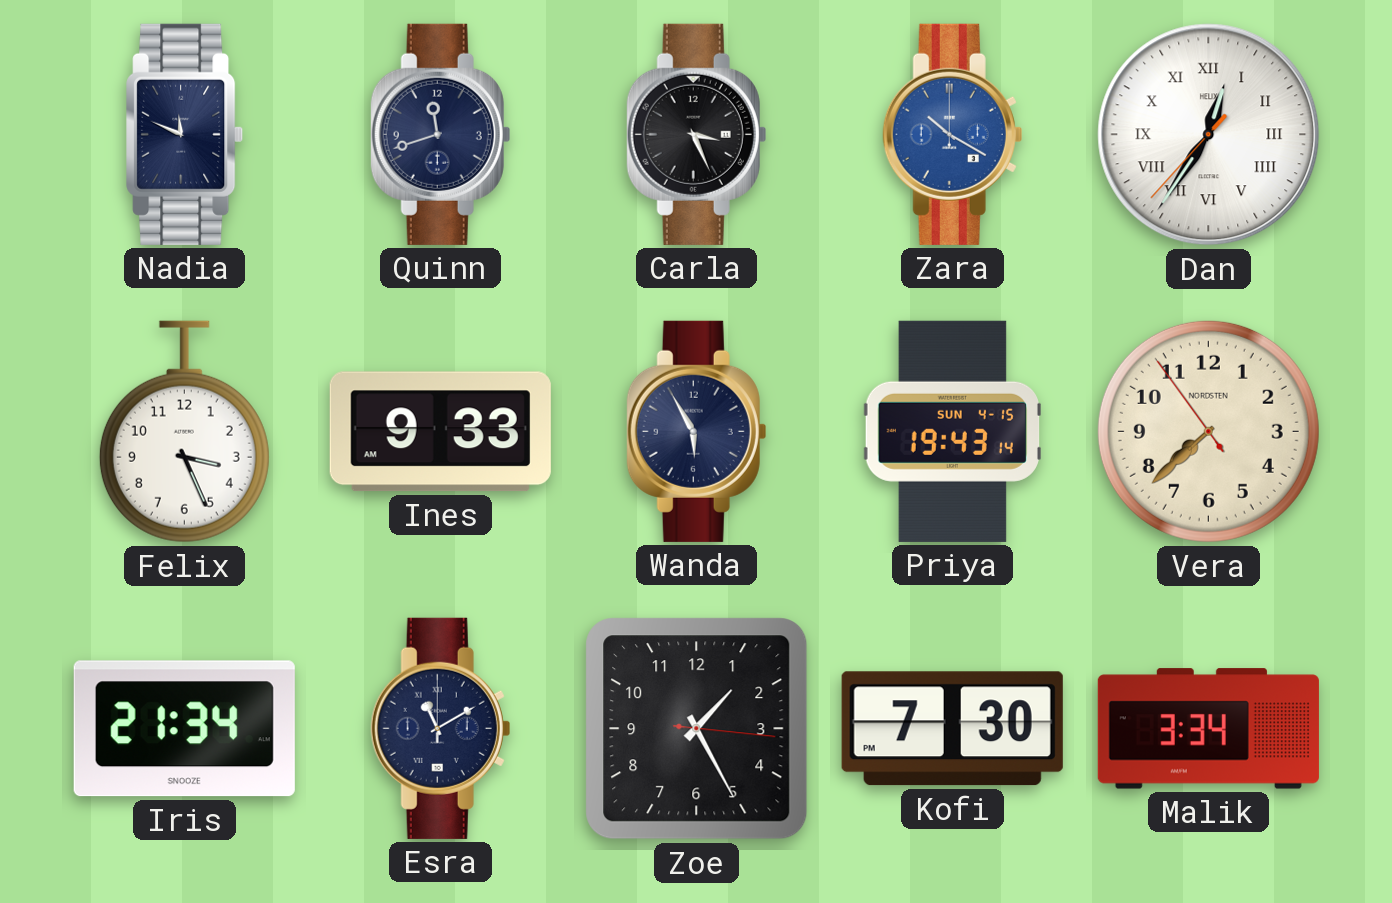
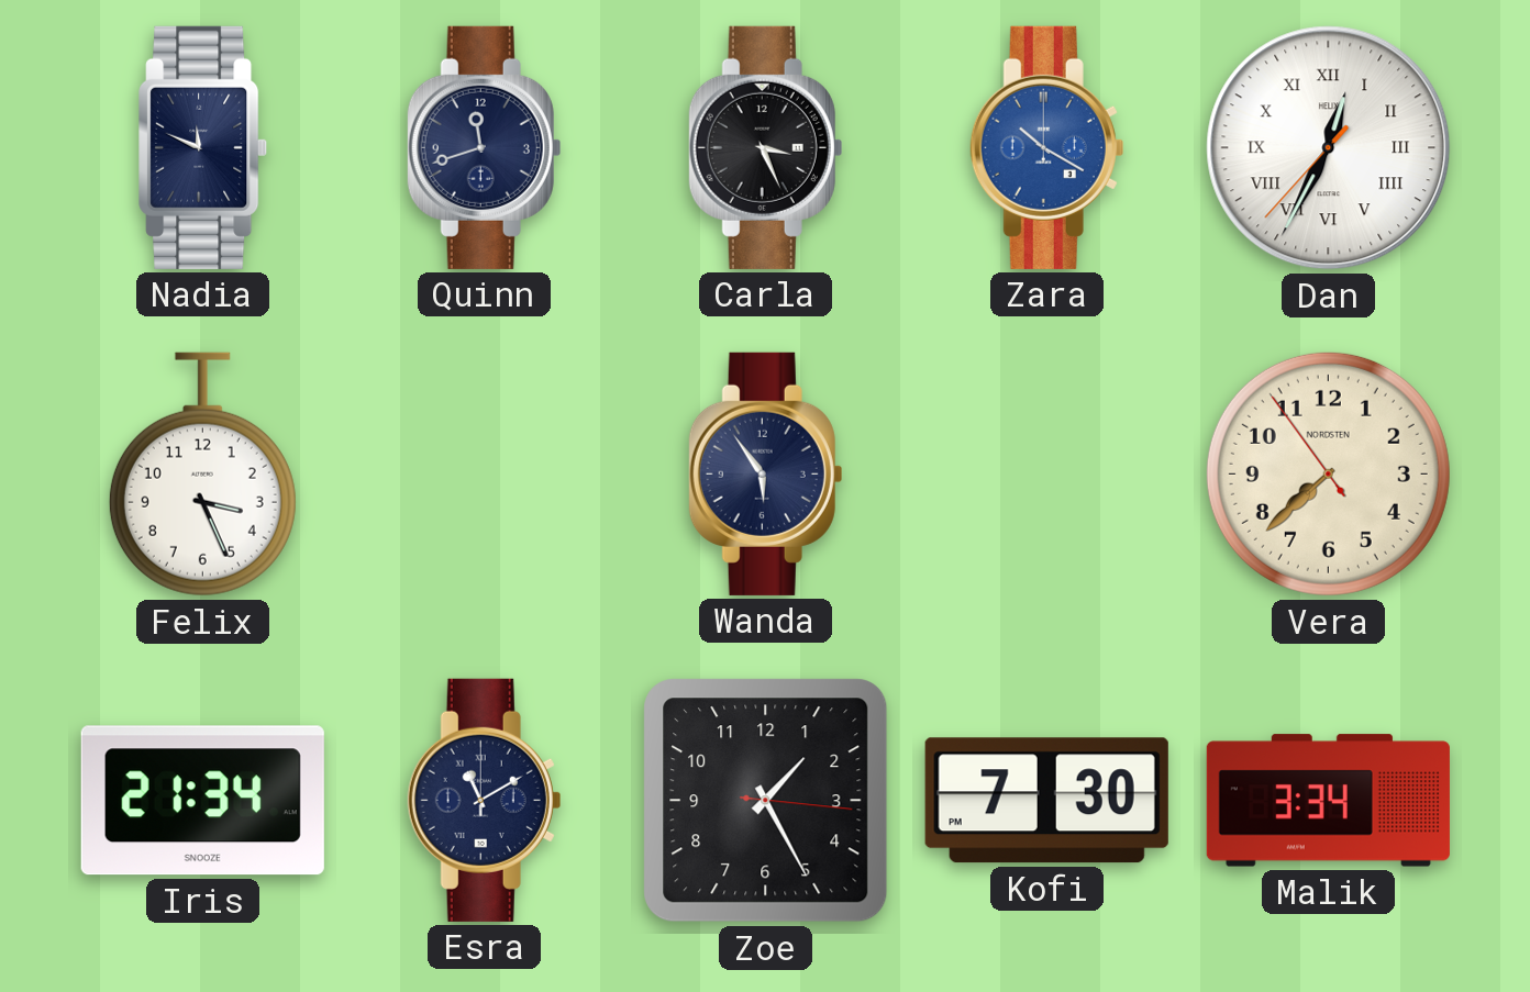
Dan: 12:35 -> 12:34 (1329, 148)
Ines: 9:33 -> none (440, 432)
Wanda: 5:55 -> 5:54 (766, 473)
Priya: 19:43 -> none (952, 431)
